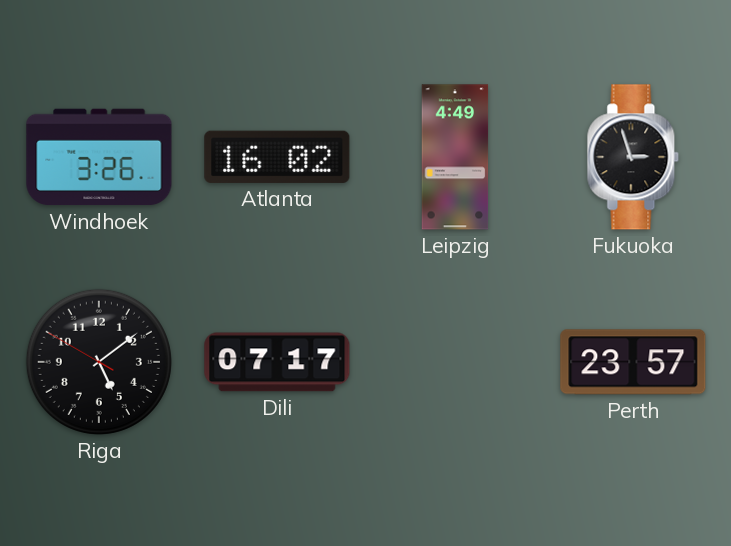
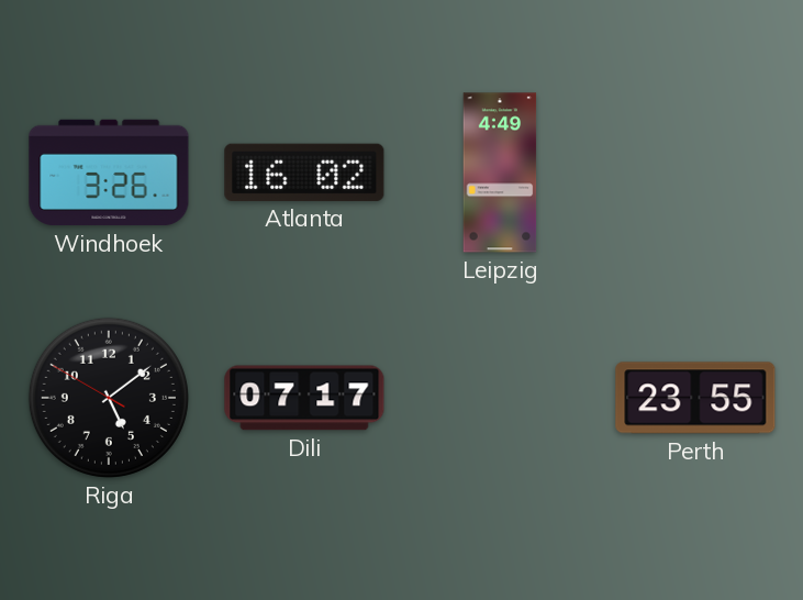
Fukuoka: 2:57 -> none (633, 157)
Perth: 23:57 -> 23:55 (695, 398)
